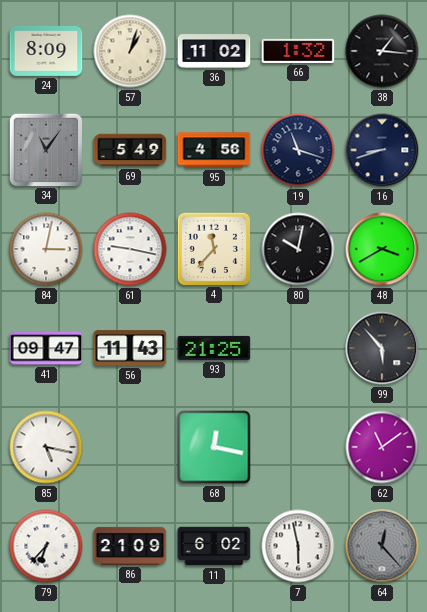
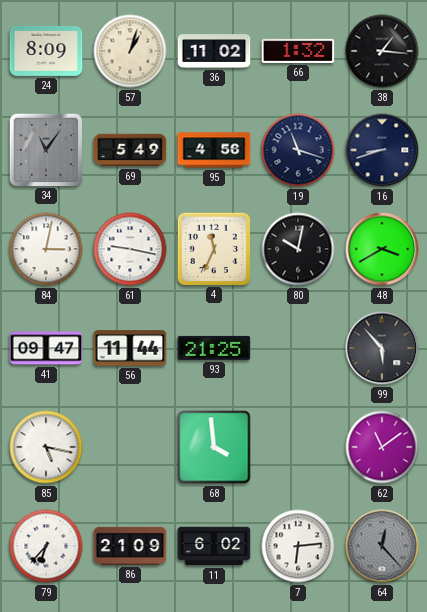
4: 11:37 -> 11:34 (213, 248)
56: 11:43 -> 11:44 (130, 348)
68: 12:17 -> 3:59 (214, 447)
7: 5:58 -> 6:14 (298, 546)
